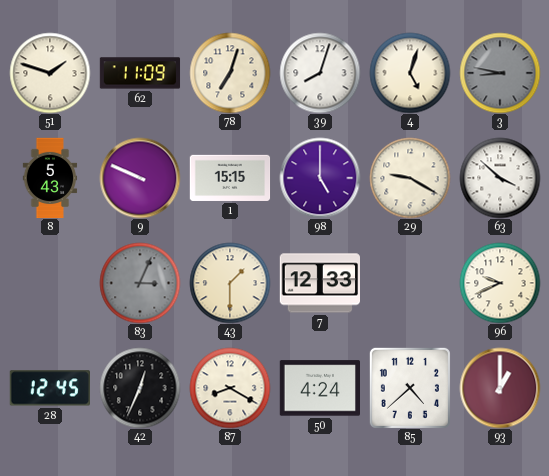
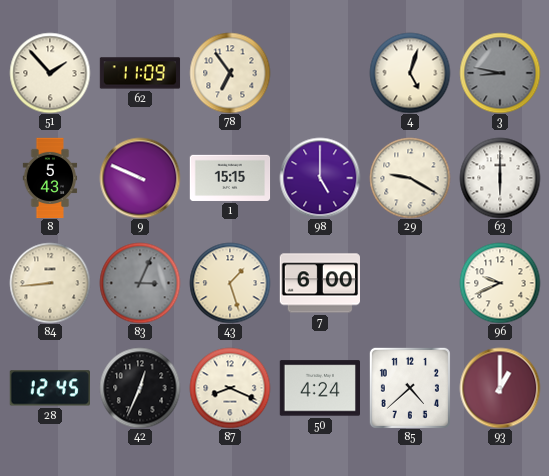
51: 1:48 -> 1:53 (50, 73)
78: 7:03 -> 6:54 (230, 73)
39: 8:03 -> none (320, 73)
63: 3:52 -> 6:00 (500, 178)
84: none -> 8:44 (50, 283)
43: 1:30 -> 1:27 (230, 283)
7: 12:33 -> 6:00 (319, 283)
87: 8:20 -> 8:19 (230, 388)
